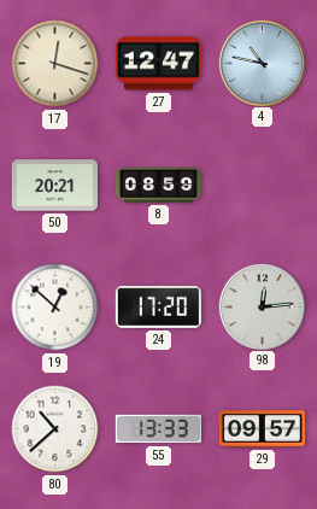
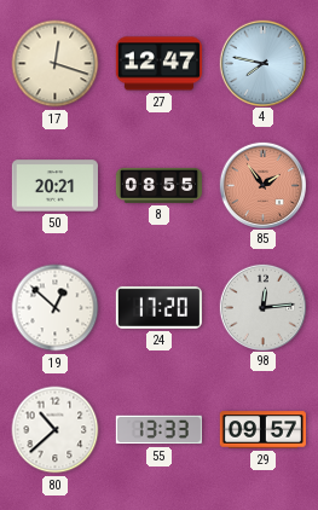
4: 10:47 -> 7:47 (262, 63)
8: 08:59 -> 08:55 (158, 185)
85: none -> 1:54 (262, 185)
